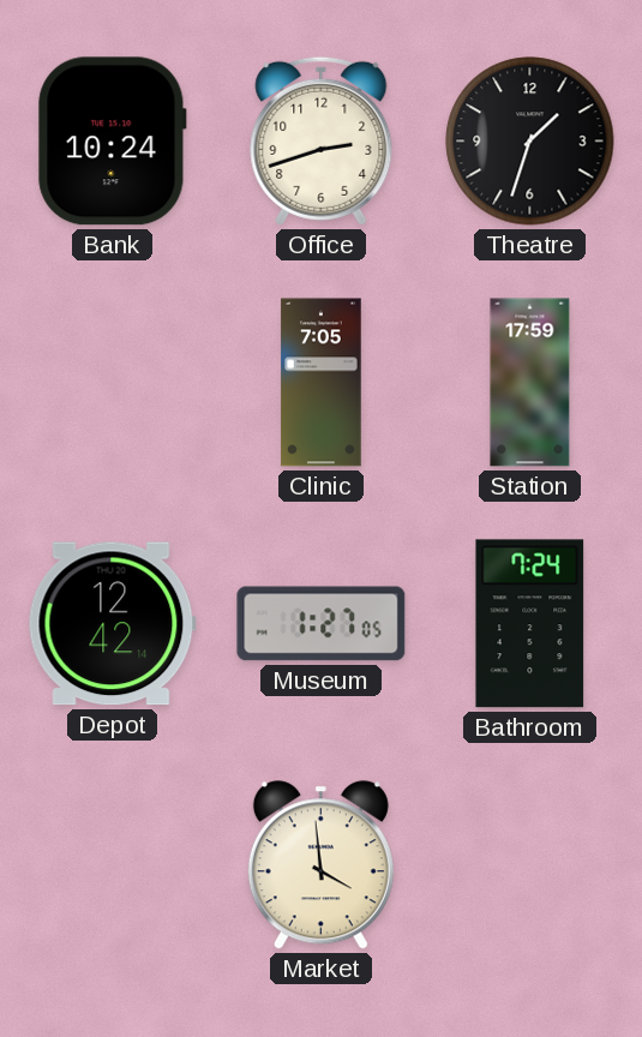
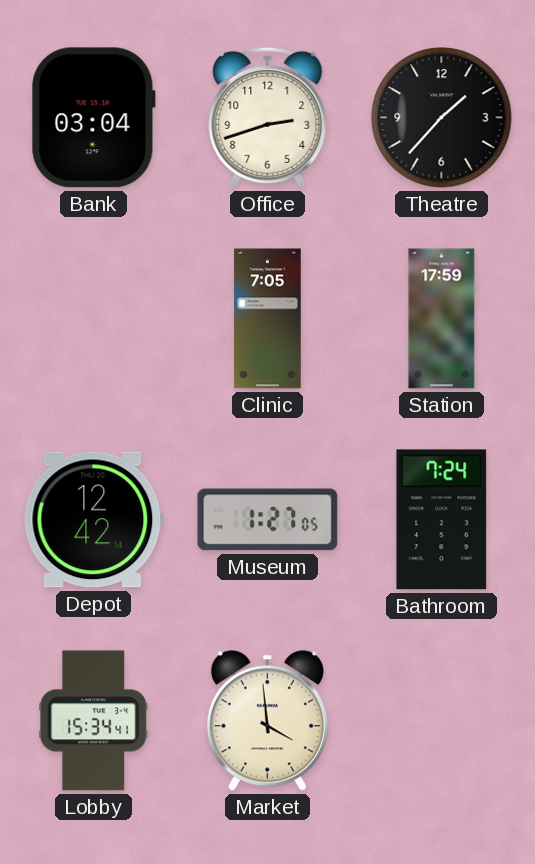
Bank: 10:24 -> 03:04 (93, 118)
Theatre: 1:33 -> 1:37 (442, 118)
Lobby: none -> 15:34 (94, 721)
